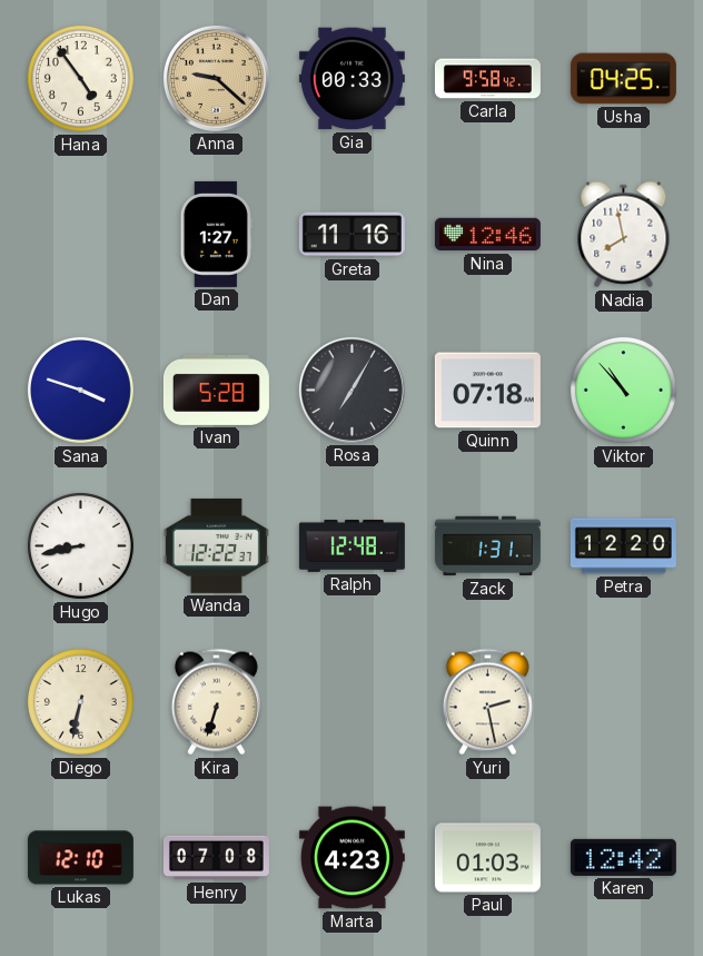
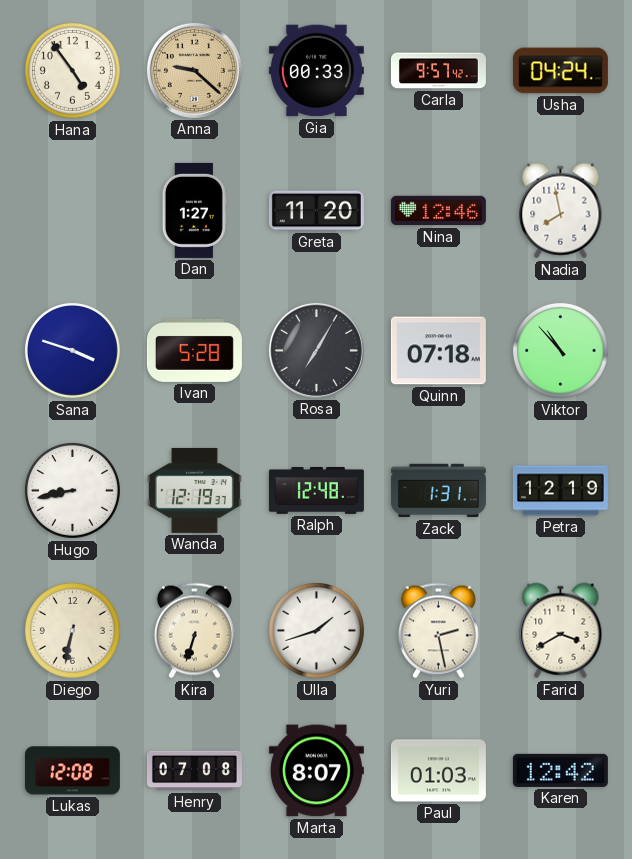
Carla: 9:58 -> 9:57 (438, 71)
Usha: 04:25 -> 04:24 (560, 71)
Greta: 11:16 -> 11:20 (316, 211)
Wanda: 12:22 -> 12:19 (194, 490)
Petra: 12:20 -> 12:19 (560, 491)
Ulla: none -> 1:42 (316, 630)
Farid: none -> 3:40 (561, 631)
Lukas: 12:10 -> 12:08 (72, 771)
Marta: 4:23 -> 8:07 (316, 771)
